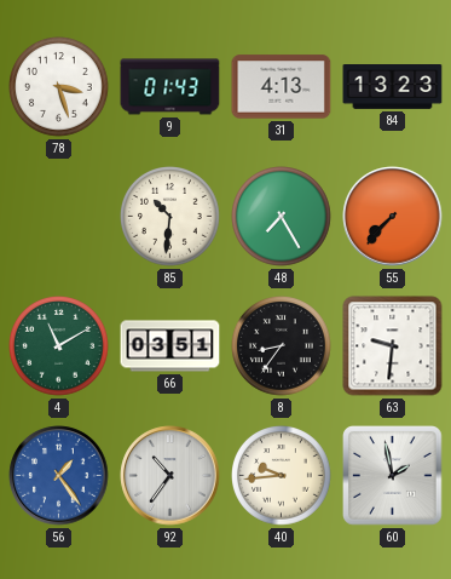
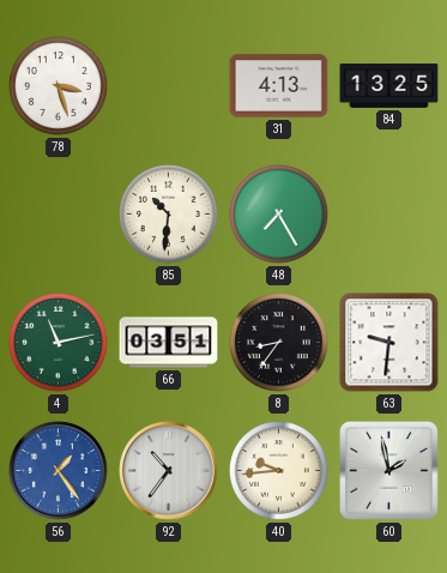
9: 01:43 -> none (170, 87)
84: 13:23 -> 13:25 (389, 86)
55: 7:37 -> none (393, 217)
4: 11:10 -> 11:13 (59, 343)
